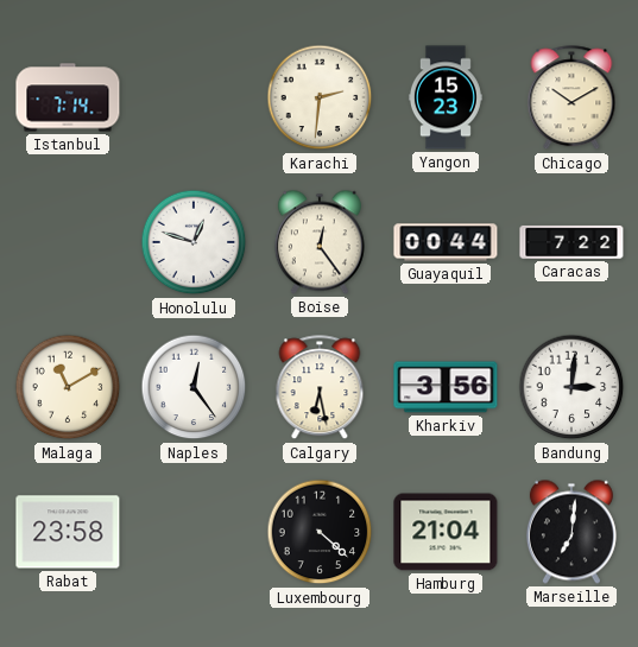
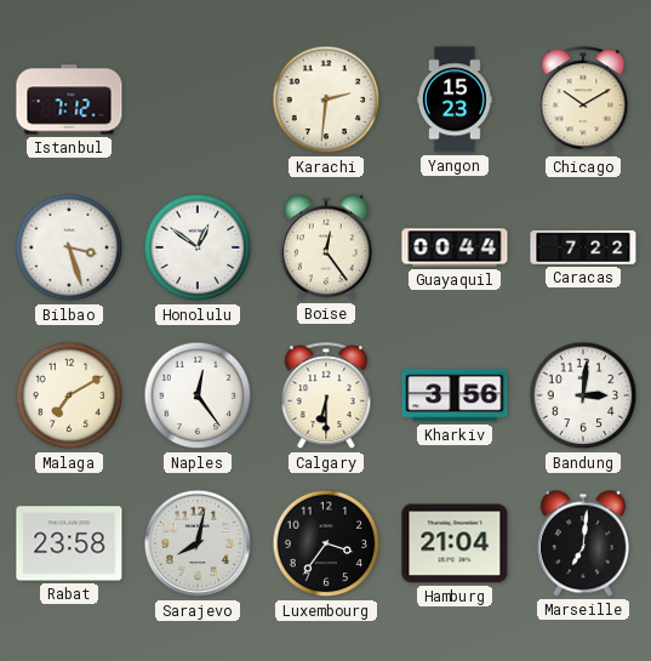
Istanbul: 7:14 -> 7:12 (69, 99)
Bilbao: none -> 3:27 (69, 247)
Honolulu: 12:48 -> 12:51 (198, 247)
Malaga: 11:10 -> 7:10 (69, 395)
Calgary: 6:28 -> 6:30 (326, 397)
Sarajevo: none -> 8:02 (198, 543)
Luxembourg: 4:22 -> 3:36 (326, 543)
